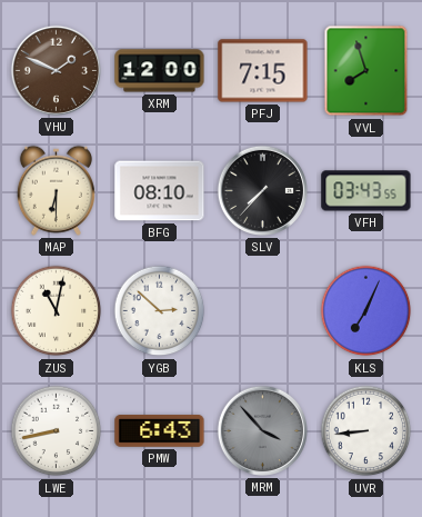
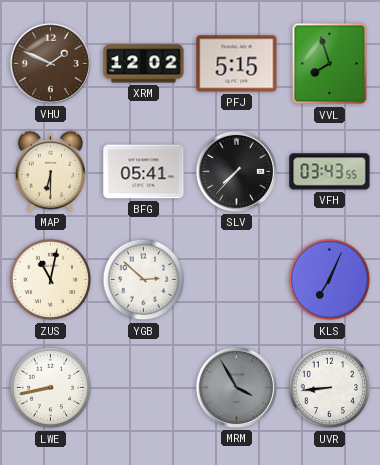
XRM: 12:00 -> 12:02 (144, 64)
PFJ: 7:15 -> 5:15 (237, 64)
BFG: 08:10 -> 05:41 (144, 172)
PMW: 6:43 -> none (160, 431)
MRM: 3:53 -> 3:55 (236, 387)
